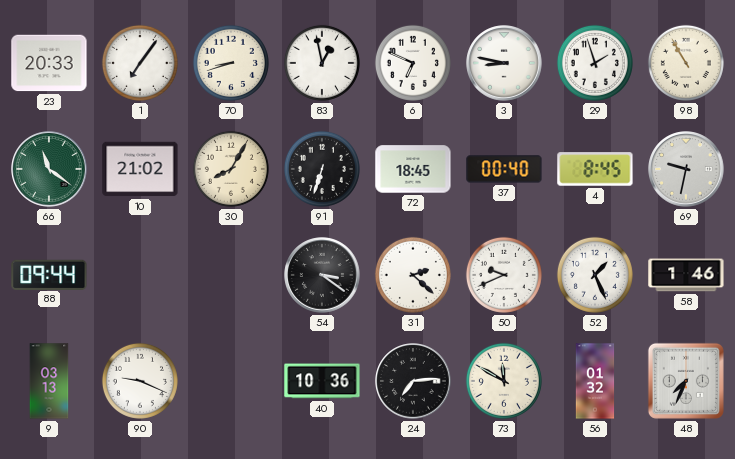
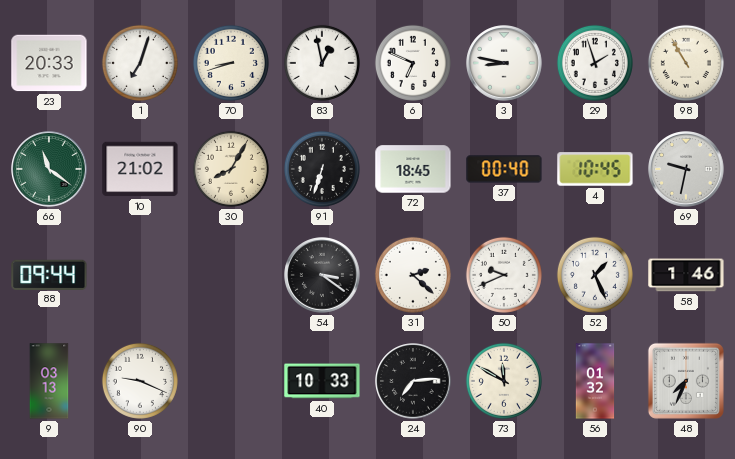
1: 7:06 -> 7:03 (140, 63)
4: 8:45 -> 10:45 (595, 169)
40: 10:36 -> 10:33 (322, 381)
